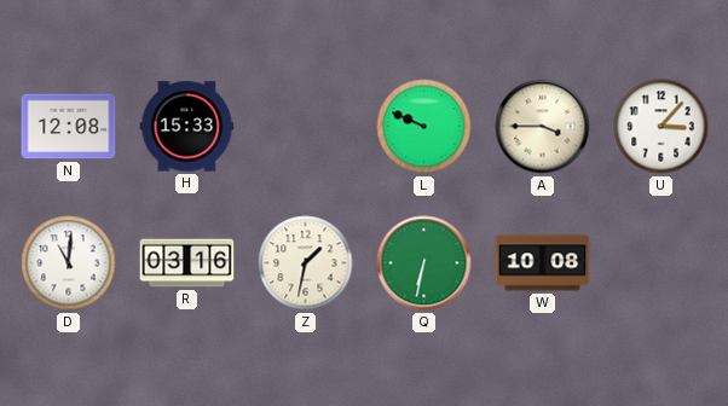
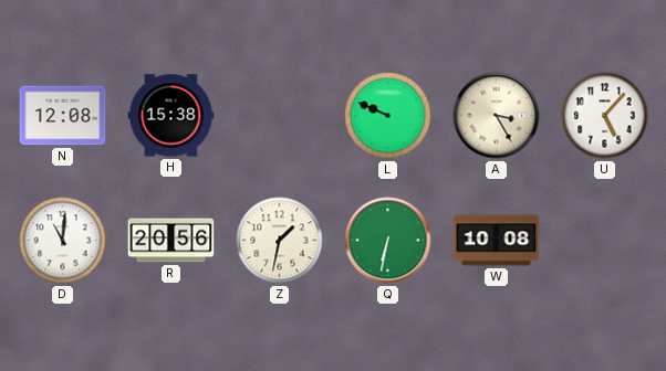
H: 15:33 -> 15:38 (171, 116)
A: 3:45 -> 3:25 (497, 116)
U: 3:07 -> 5:07 (605, 116)
R: 03:16 -> 20:56 (171, 241)
